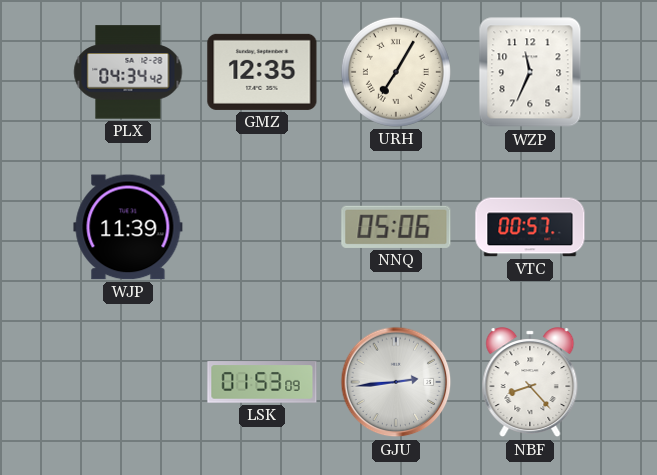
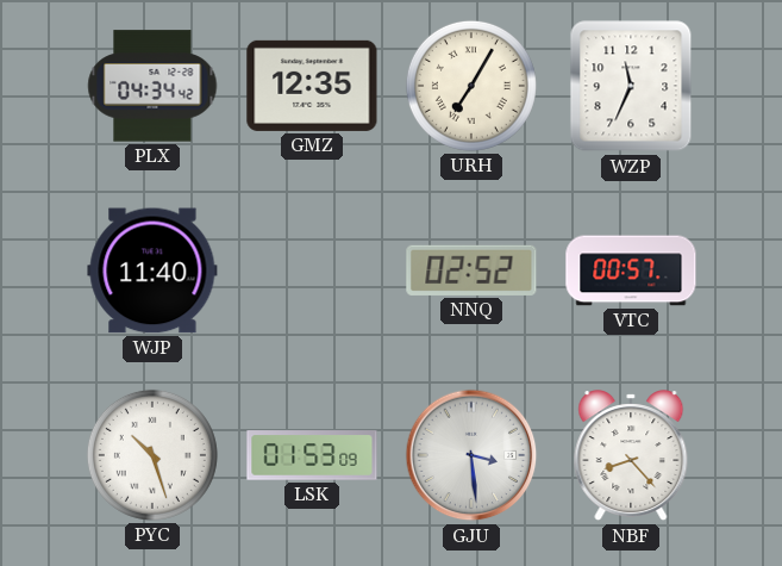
WJP: 11:39 -> 11:40 (152, 270)
NNQ: 05:06 -> 02:52 (471, 270)
PYC: none -> 10:27 (152, 455)
GJU: 2:44 -> 3:29 (471, 455)
